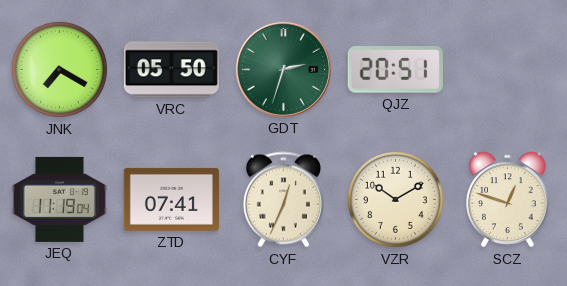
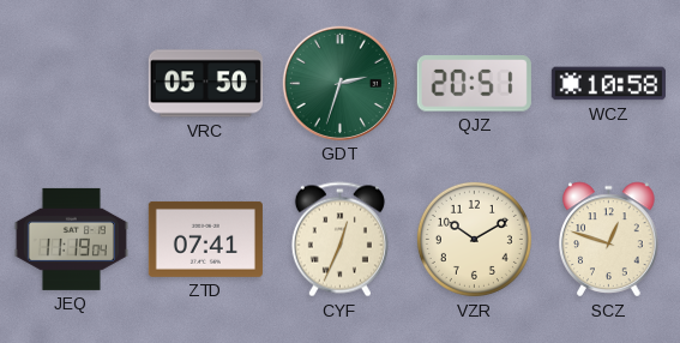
JNK: 7:20 -> none (59, 69)
WCZ: none -> 10:58 (608, 84)
